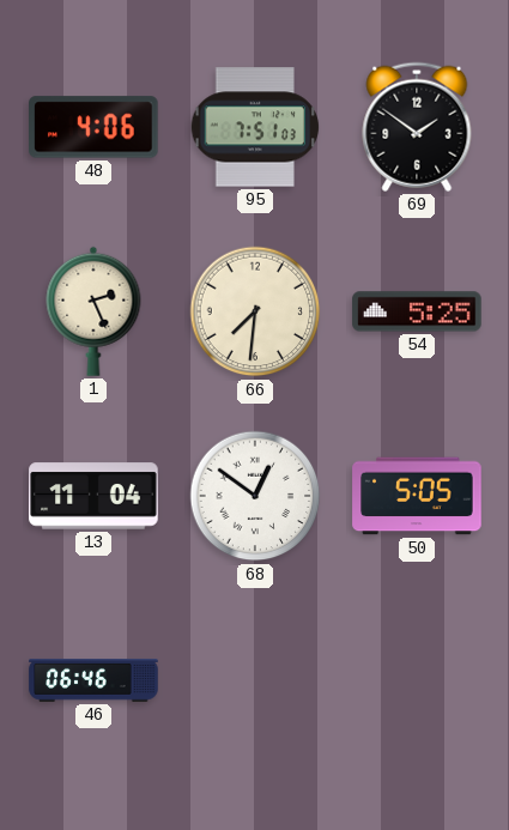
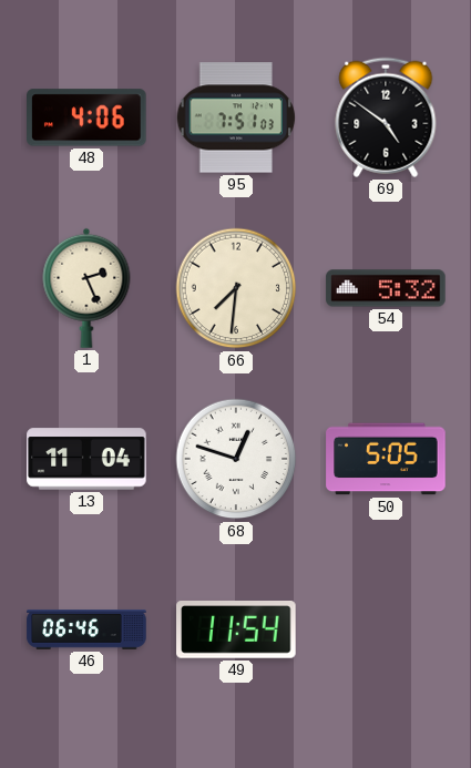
69: 1:51 -> 4:51 (386, 117)
54: 5:25 -> 5:32 (386, 288)
68: 12:51 -> 12:48 (236, 459)
49: none -> 11:54 (236, 629)
